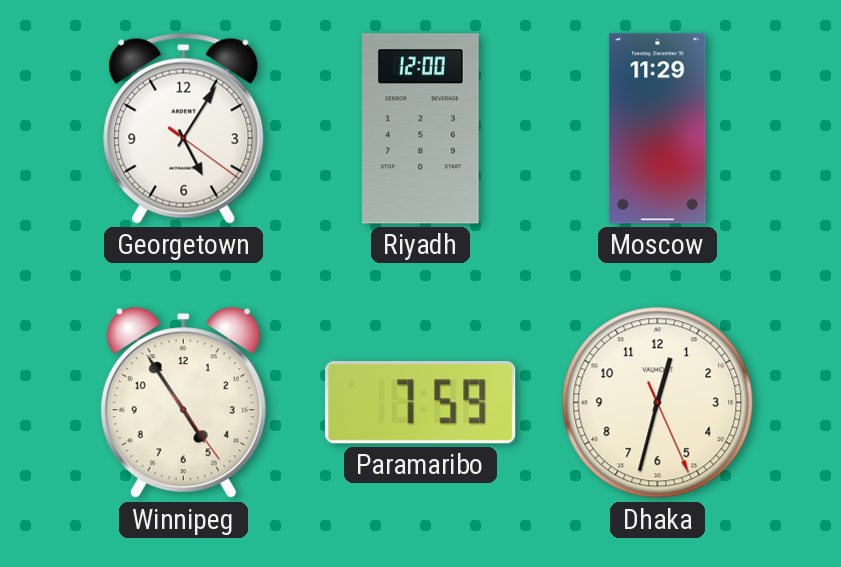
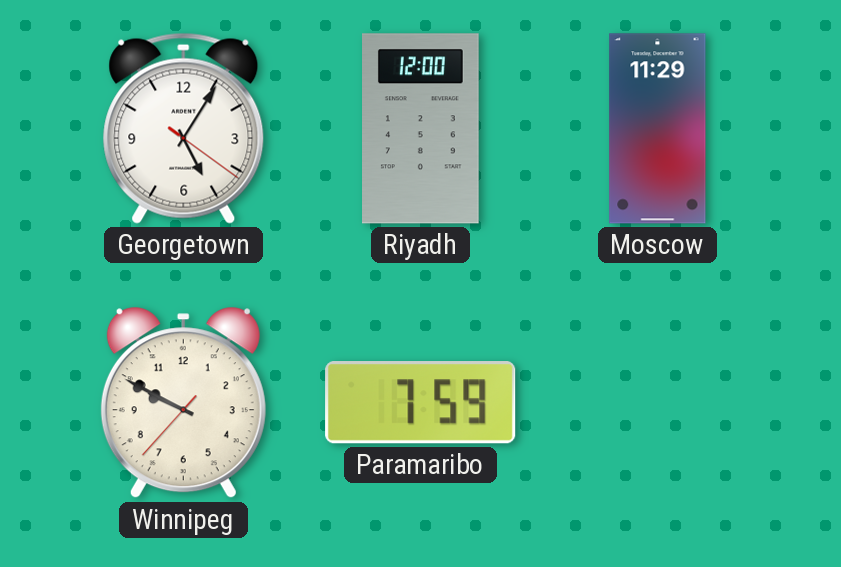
Winnipeg: 4:54 -> 9:49 (183, 403)
Dhaka: 12:32 -> none (658, 403)
